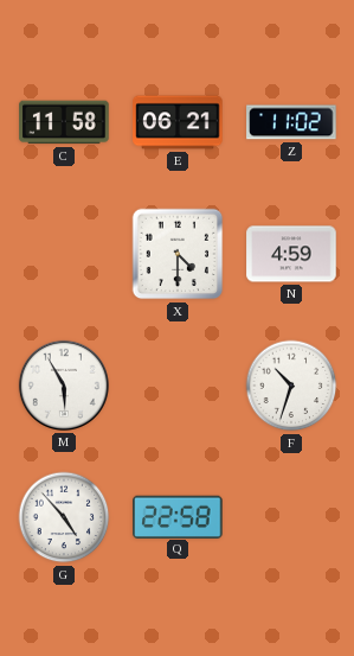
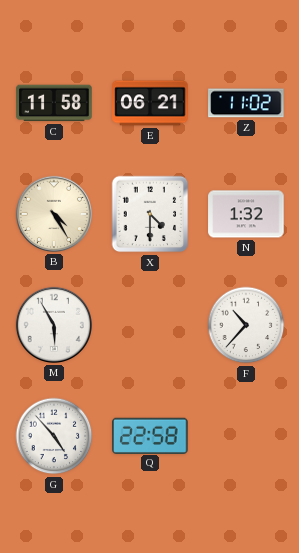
B: none -> 4:25 (54, 214)
N: 4:59 -> 1:32 (246, 214)
F: 10:33 -> 10:37 (246, 325)
